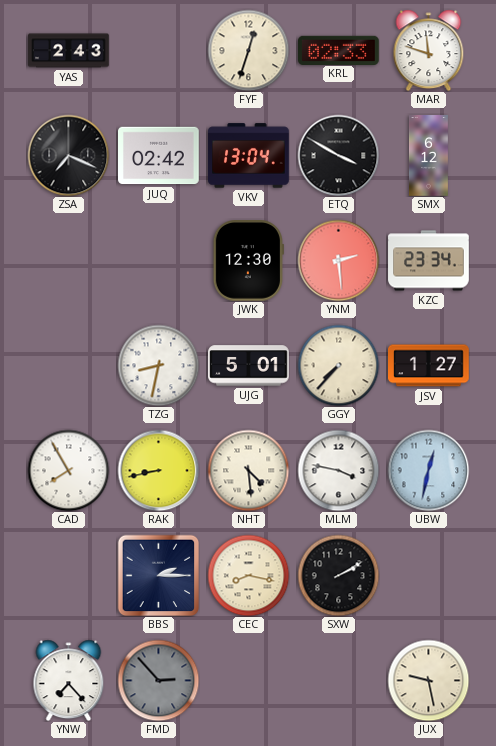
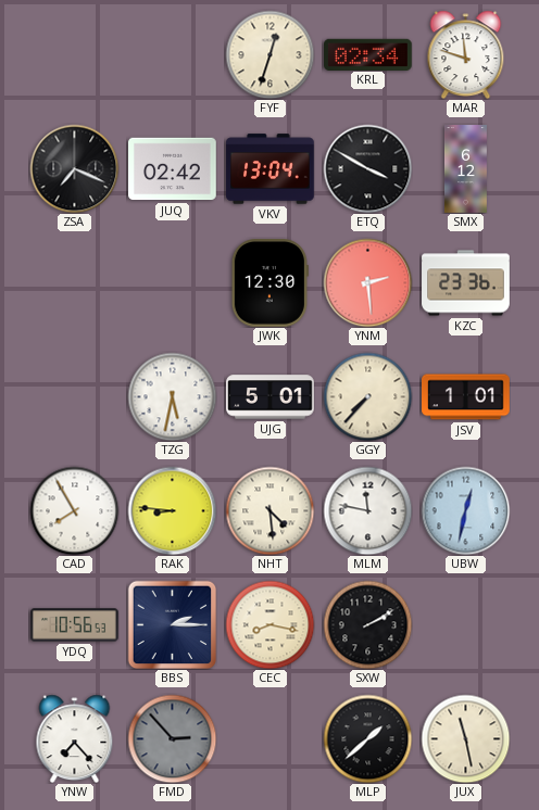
YAS: 2:43 -> none (69, 51)
KRL: 02:33 -> 02:34 (368, 54)
KZC: 23:34 -> 23:36 (466, 283)
TZG: 8:32 -> 5:32 (172, 396)
JSV: 1:27 -> 1:01 (466, 397)
RAK: 8:43 -> 8:46 (172, 510)
MLM: 3:47 -> 11:47 (367, 510)
YDQ: none -> 10:56 (75, 625)
MLP: none -> 1:38 (367, 738)
JUX: 9:28 -> 11:28 (465, 738)
